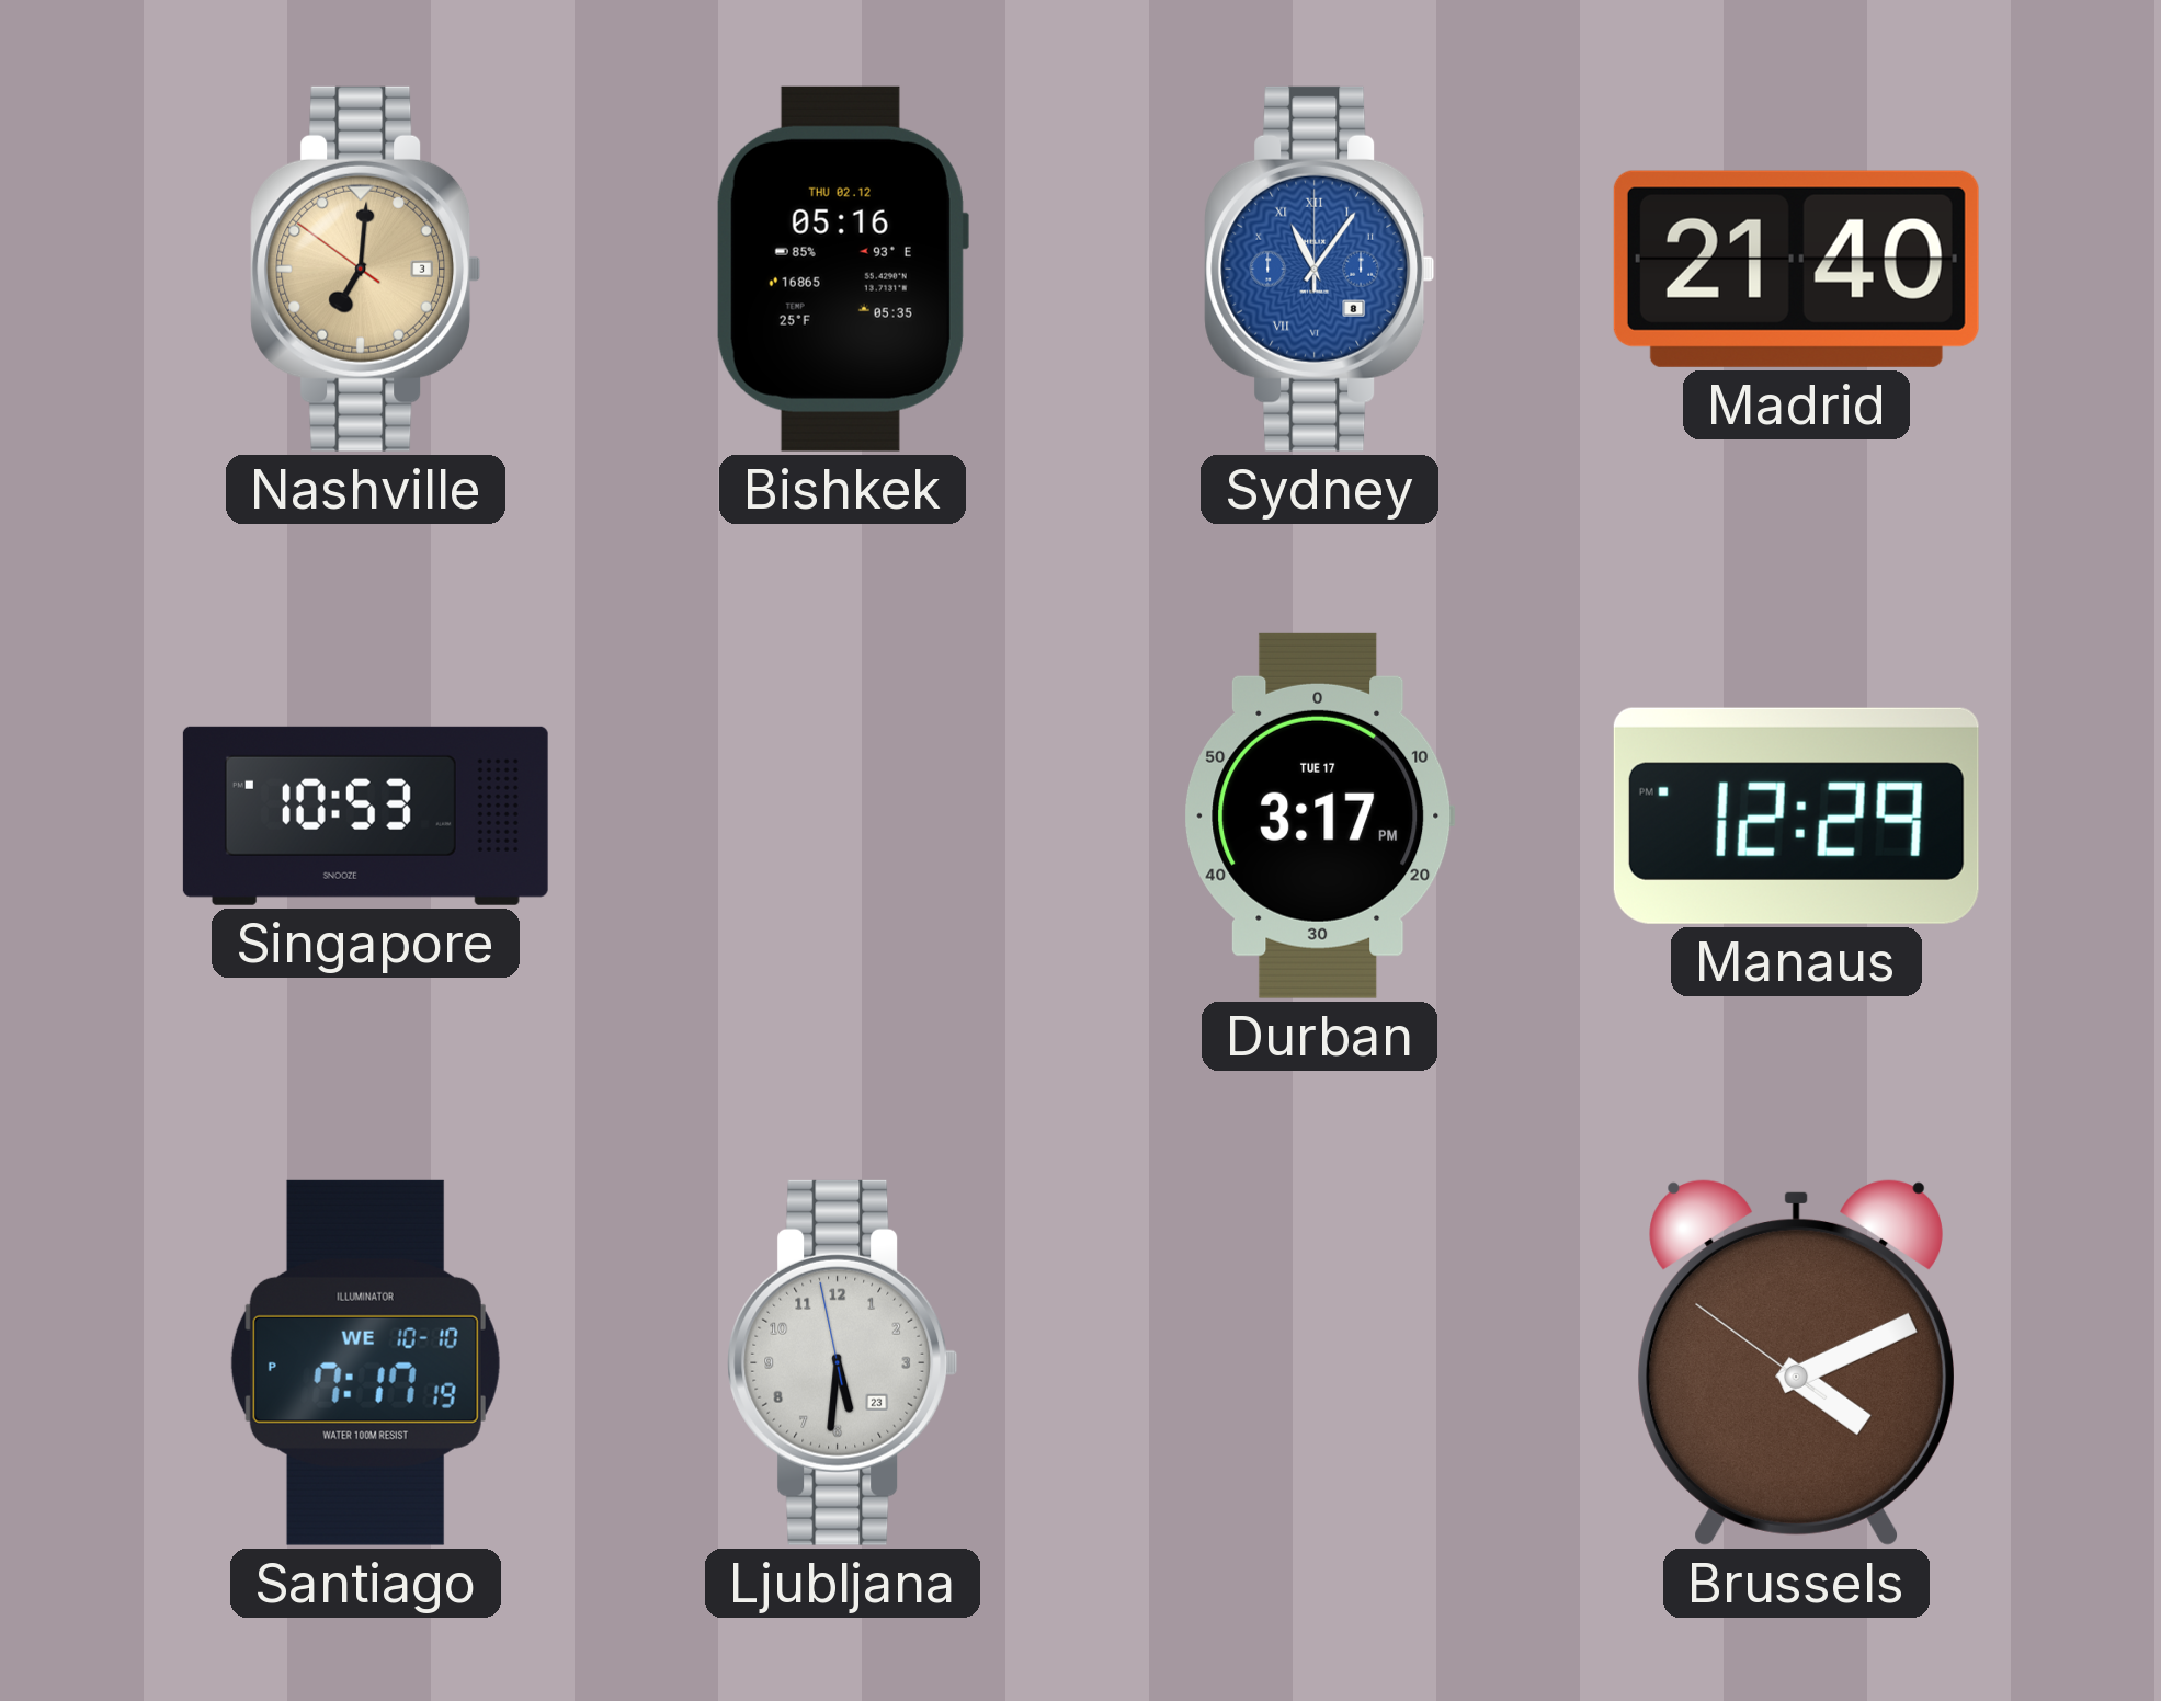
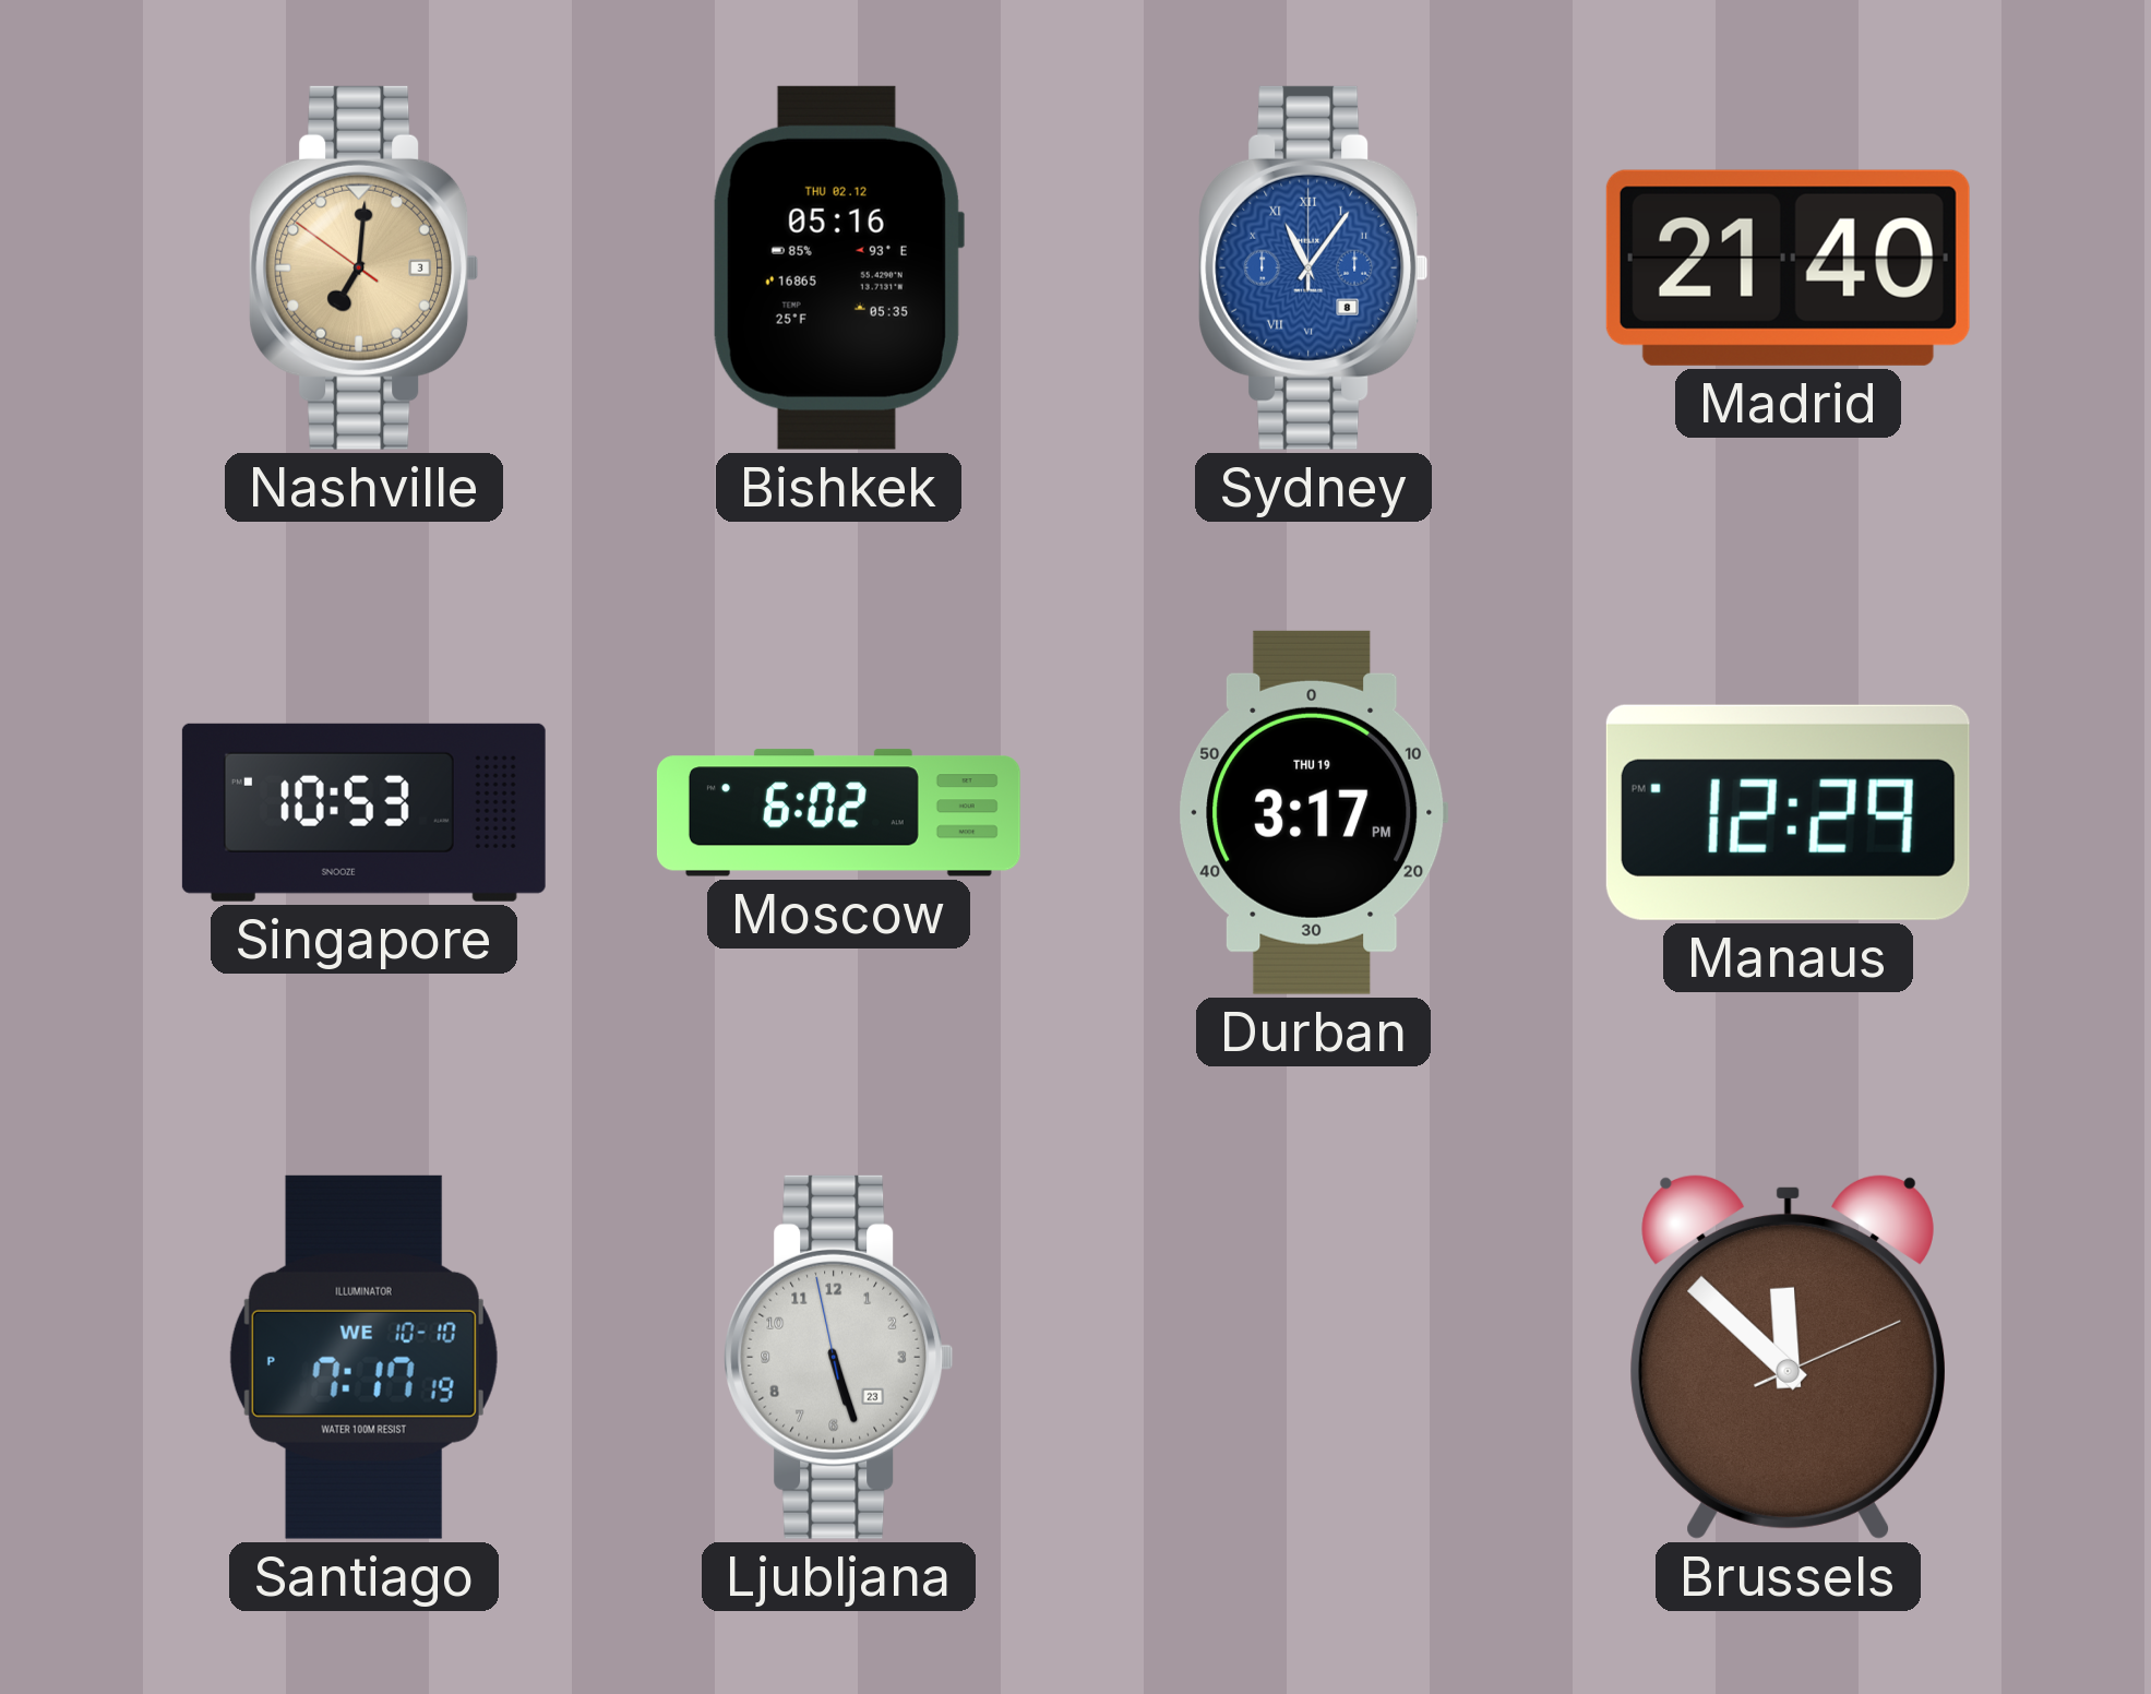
Moscow: none -> 6:02 (838, 813)
Durban date: TUE 17 -> THU 19 (1314, 812)
Ljubljana: 5:30 -> 5:26 (839, 1357)
Brussels: 4:10 -> 11:52 (1788, 1357)
